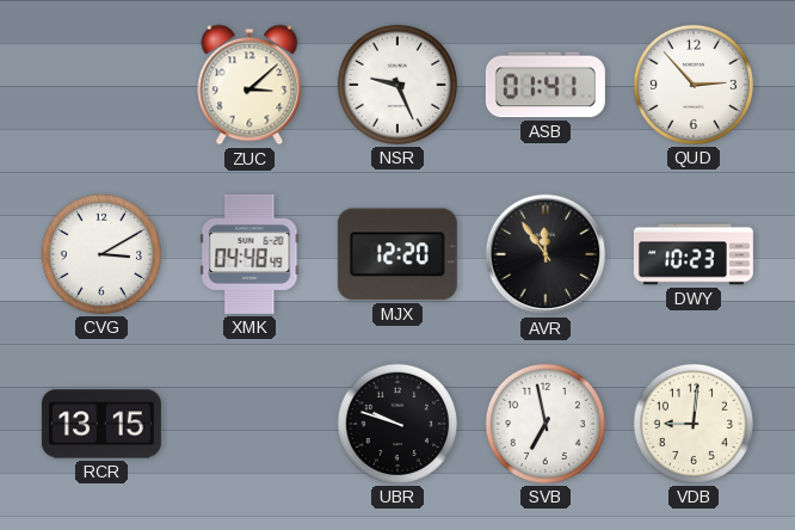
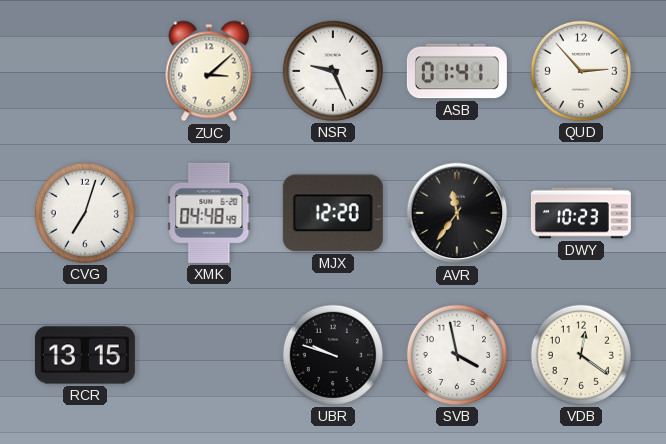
CVG: 3:10 -> 7:03 (85, 213)
AVR: 11:54 -> 11:36 (457, 213)
SVB: 6:58 -> 3:58 (457, 355)
VDB: 9:01 -> 12:21 (581, 355)
